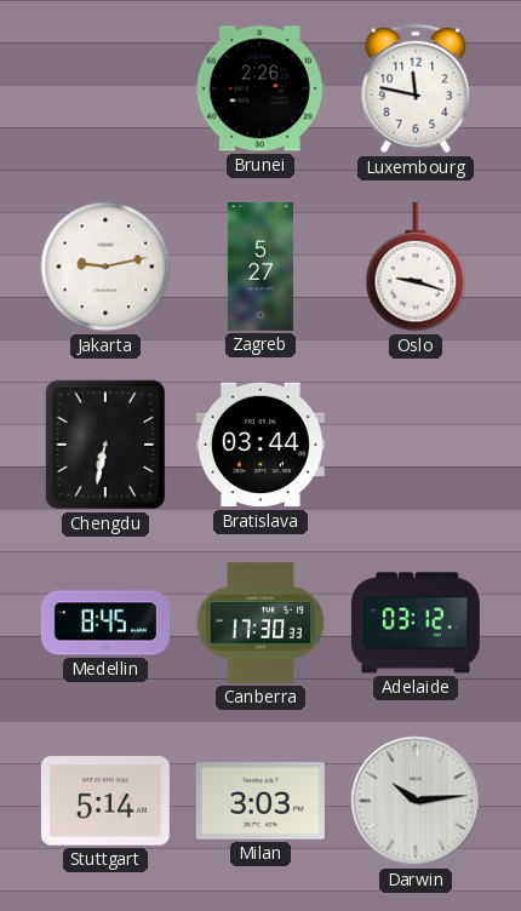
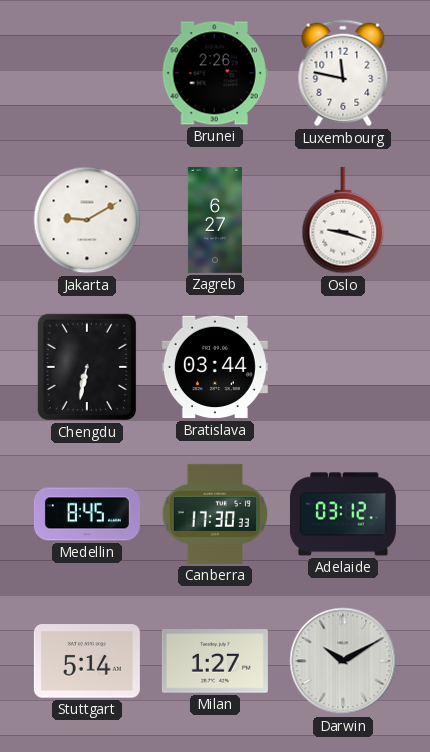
Jakarta: 9:13 -> 9:10 (87, 220)
Zagreb: 5:27 -> 6:27 (215, 220)
Milan: 3:03 -> 1:27 (215, 661)
Darwin: 10:14 -> 10:10 (343, 661)
